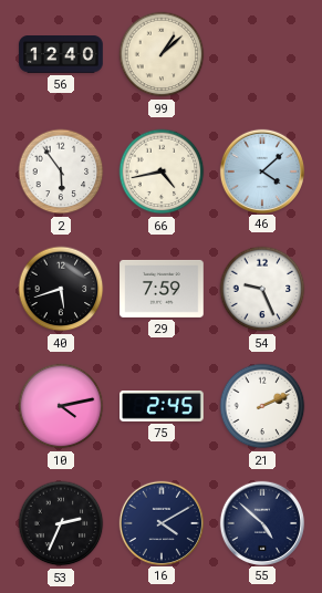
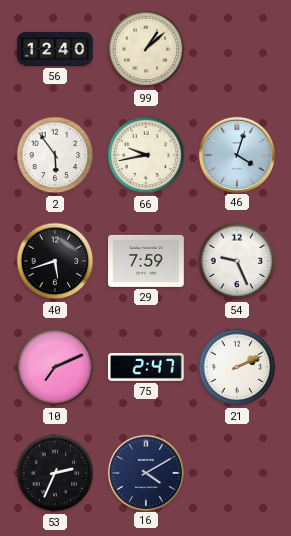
66: 4:43 -> 9:43 (146, 155)
46: 4:08 -> 4:03 (236, 154)
10: 4:13 -> 7:11 (55, 367)
75: 2:45 -> 2:47 (146, 368)
55: 4:52 -> none (261, 522)
